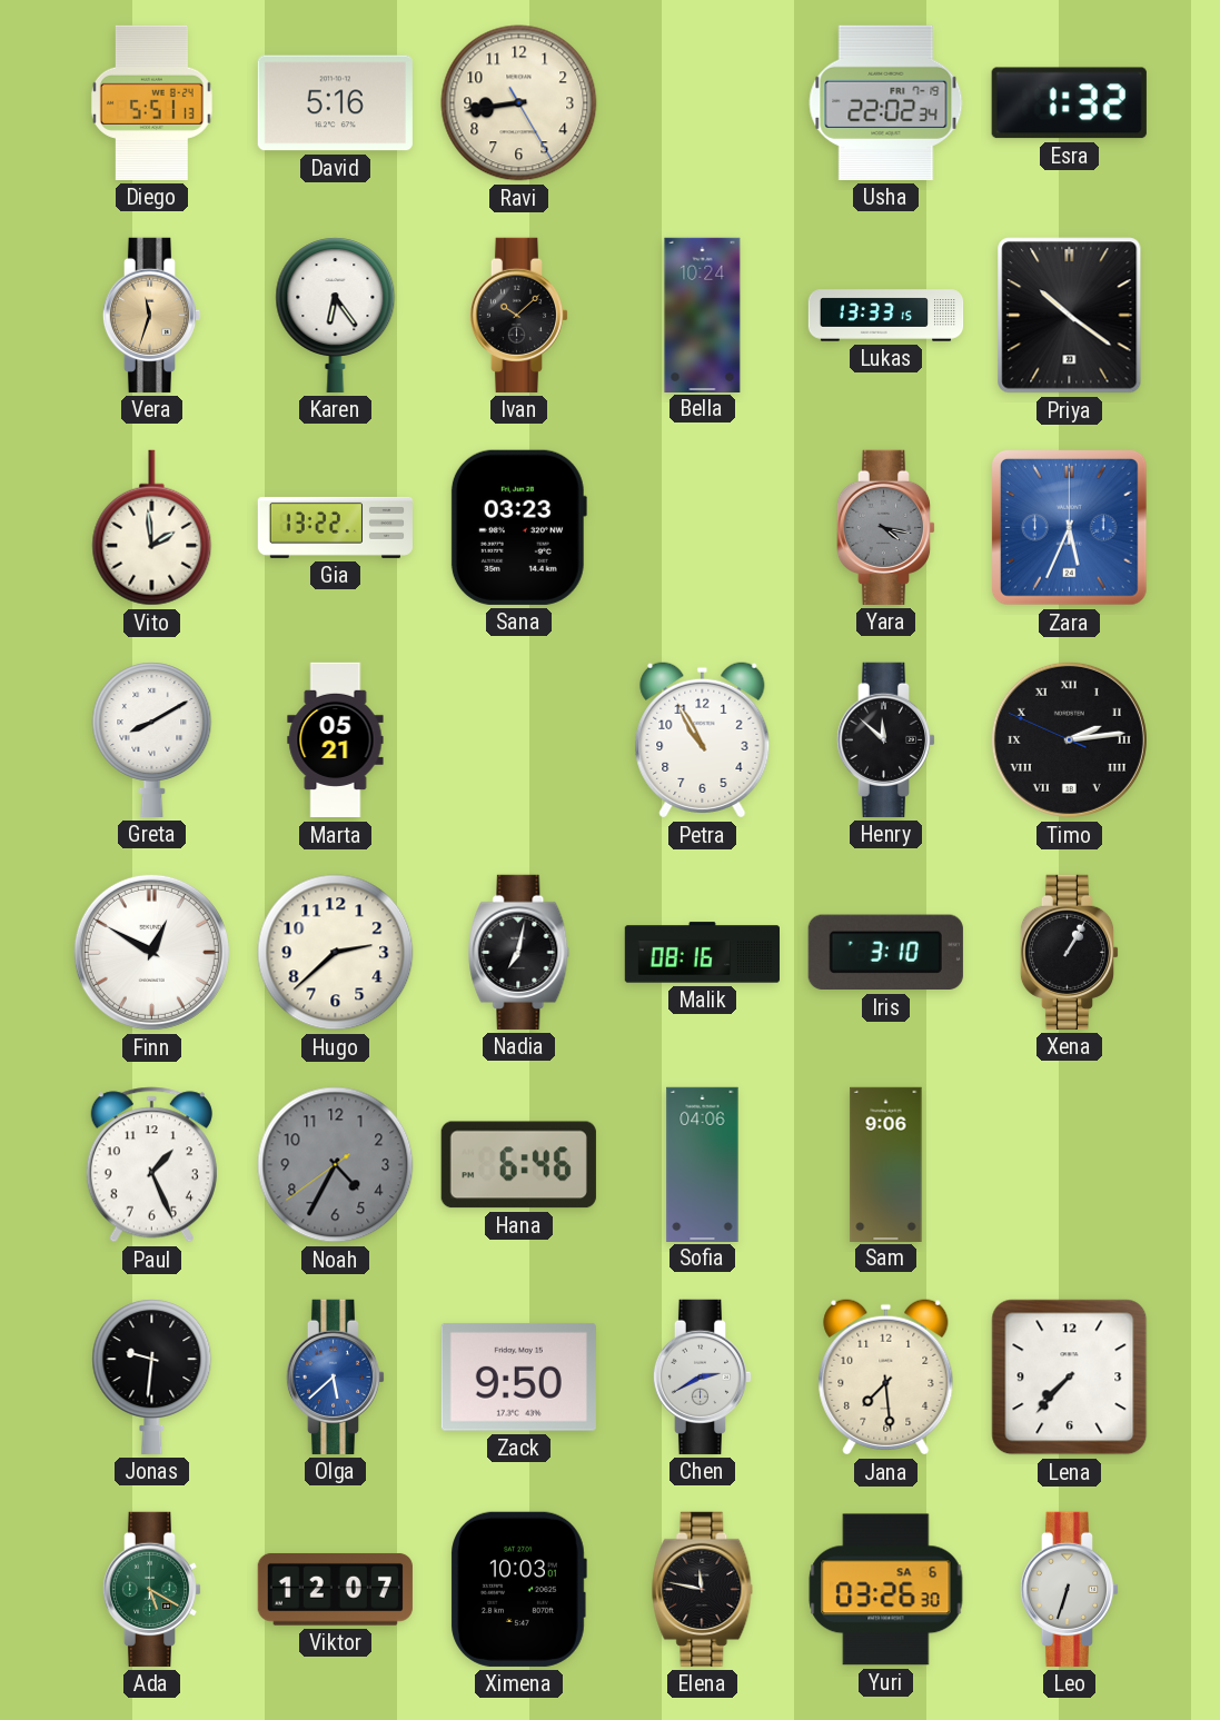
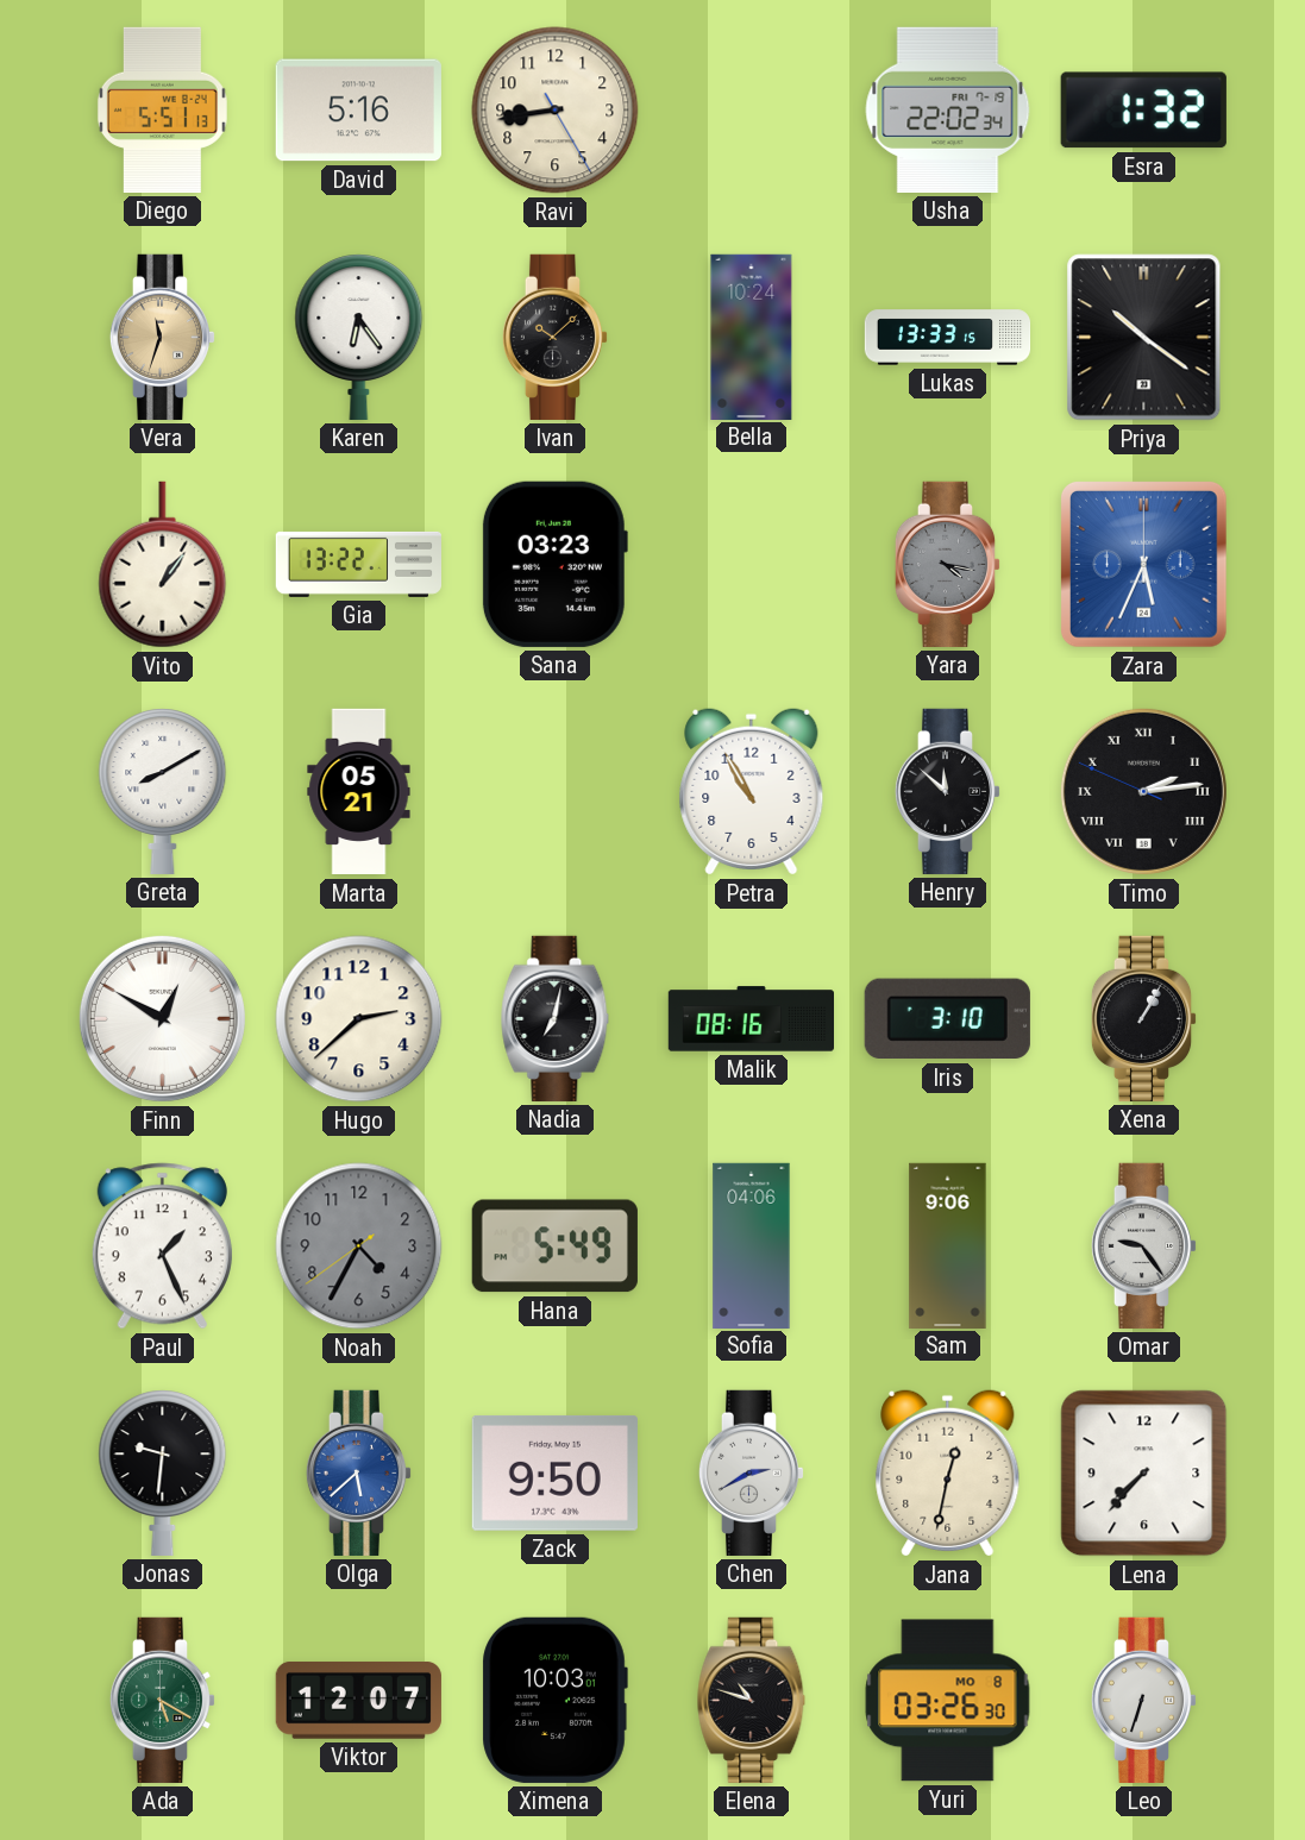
Vito: 1:59 -> 1:06 (163, 565)
Hana: 6:46 -> 5:49 (554, 1246)
Omar: none -> 9:24 (1144, 1245)
Jana: 7:29 -> 12:32 (948, 1474)
Elena: 11:47 -> 10:48 (752, 1700)
Yuri date: SA 6 -> MO 8 (948, 1701)
